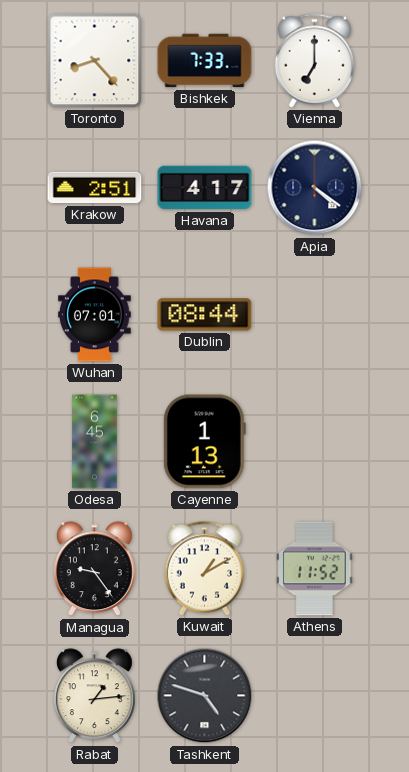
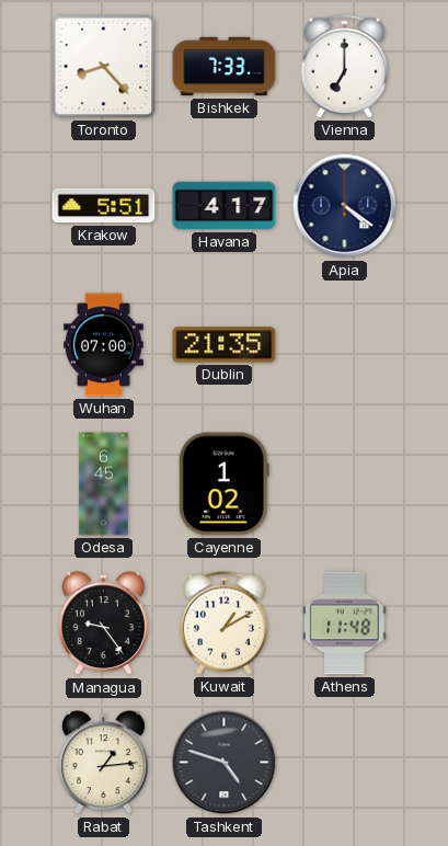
Krakow: 2:51 -> 5:51 (104, 206)
Wuhan: 07:01 -> 07:00 (104, 345)
Dublin: 08:44 -> 21:35 (225, 345)
Cayenne: 1:13 -> 1:02 (223, 484)
Athens: 11:52 -> 11:48 (345, 624)
